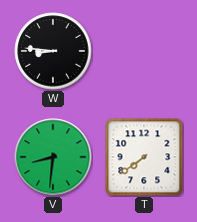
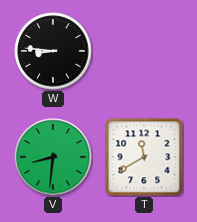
T: 7:39 -> 11:40 (144, 157)
